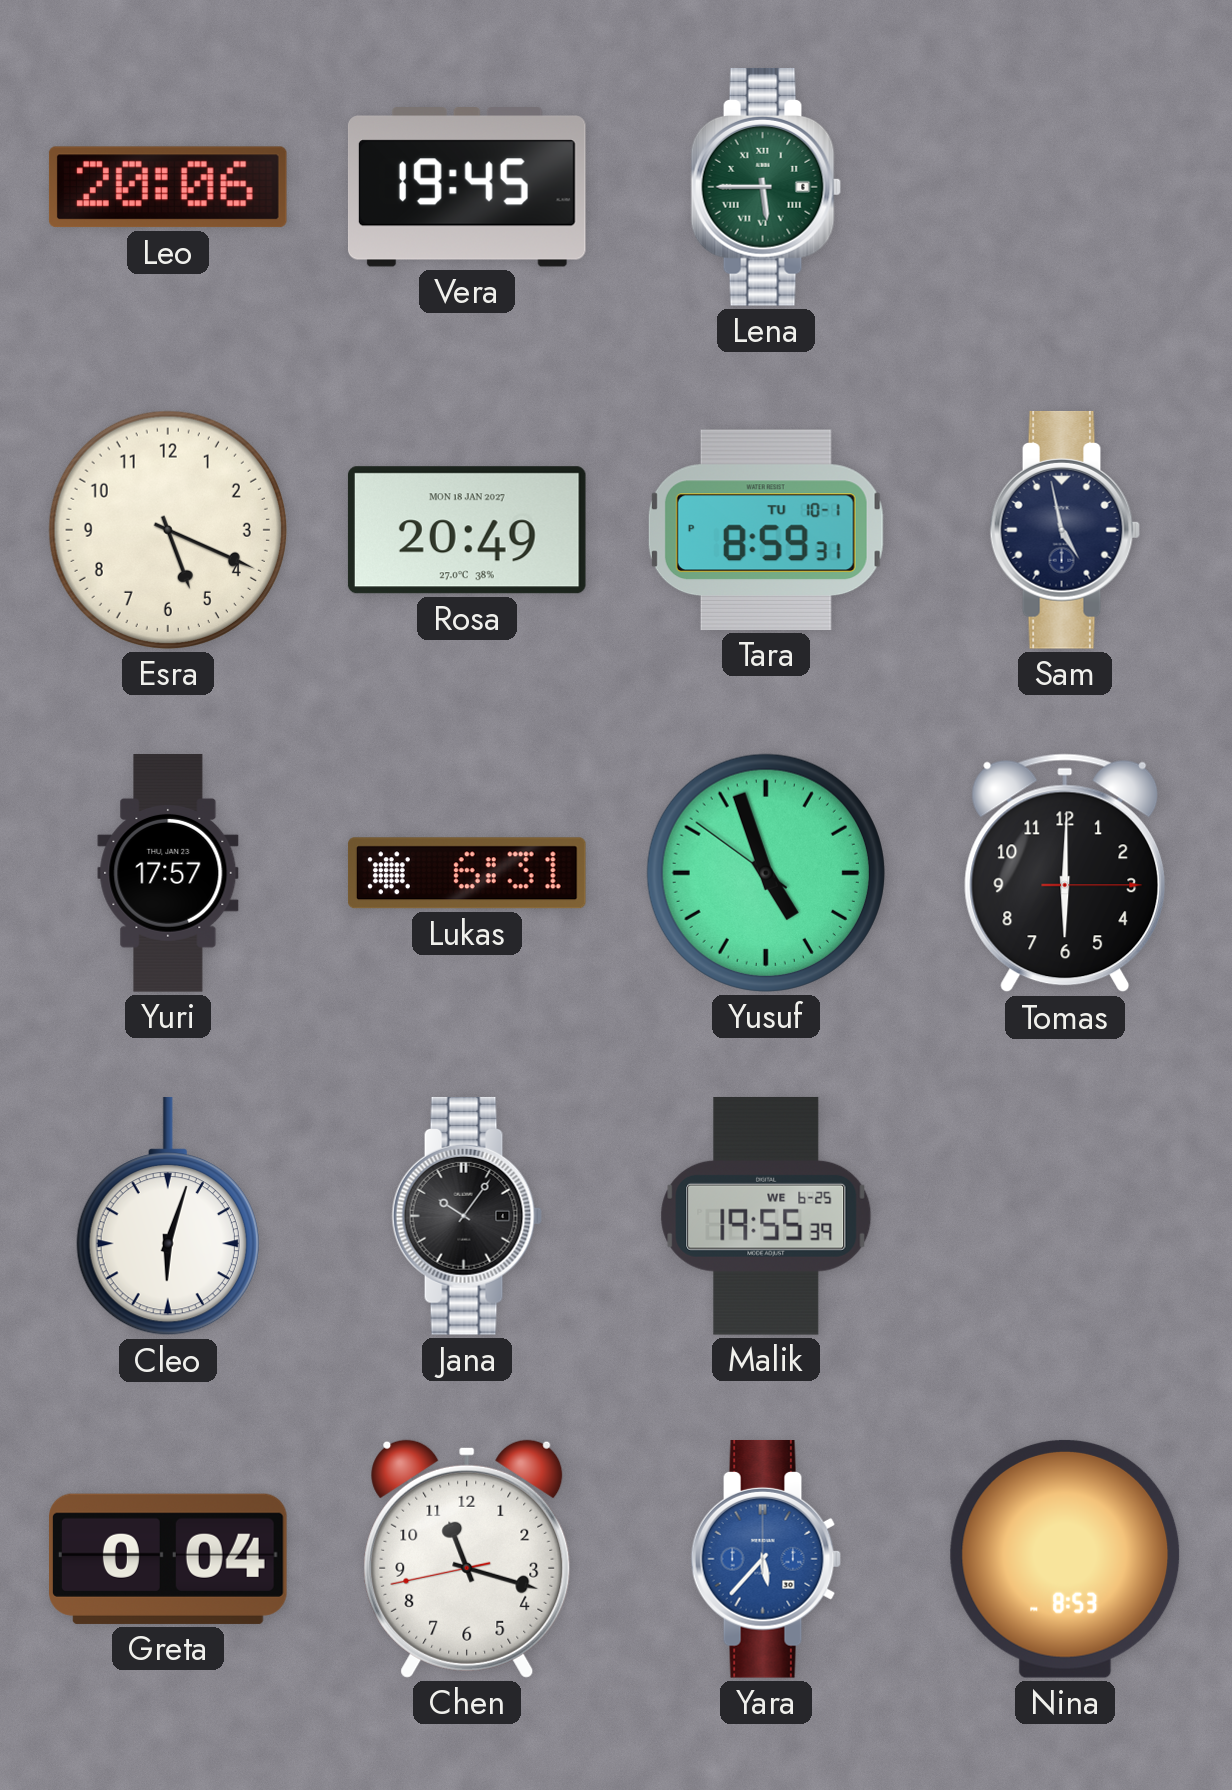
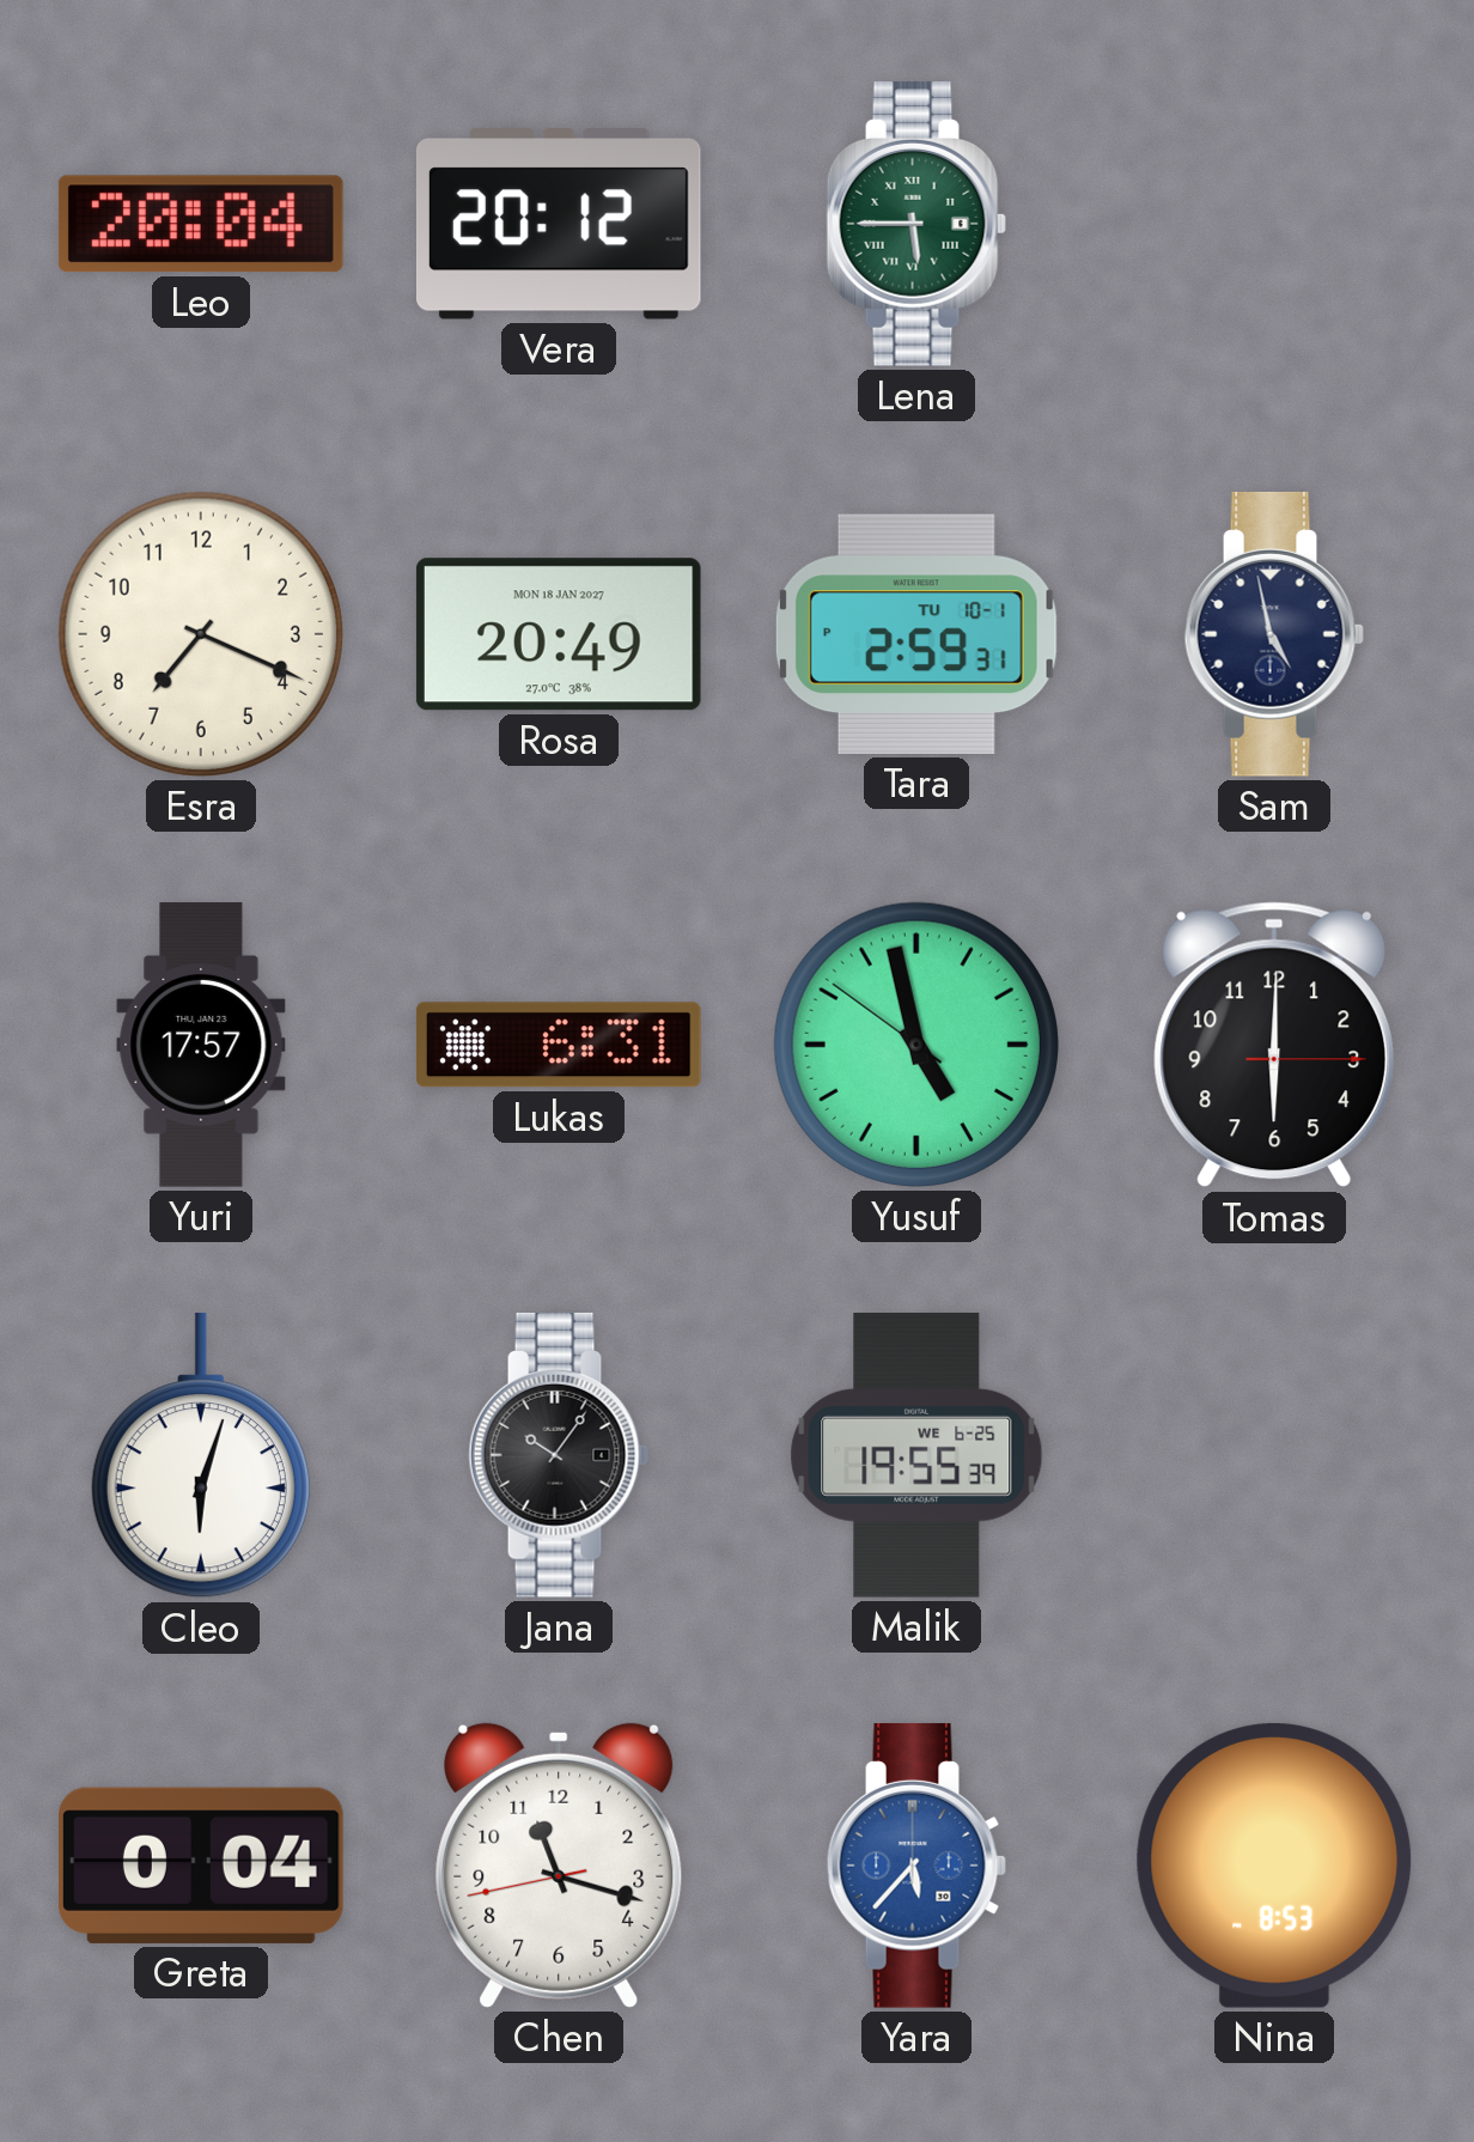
Leo: 20:06 -> 20:04 (201, 224)
Vera: 19:45 -> 20:12 (559, 224)
Esra: 5:19 -> 7:19 (201, 634)
Tara: 8:59 -> 2:59 (916, 634)
Yusuf: 4:56 -> 4:57 (916, 1045)
